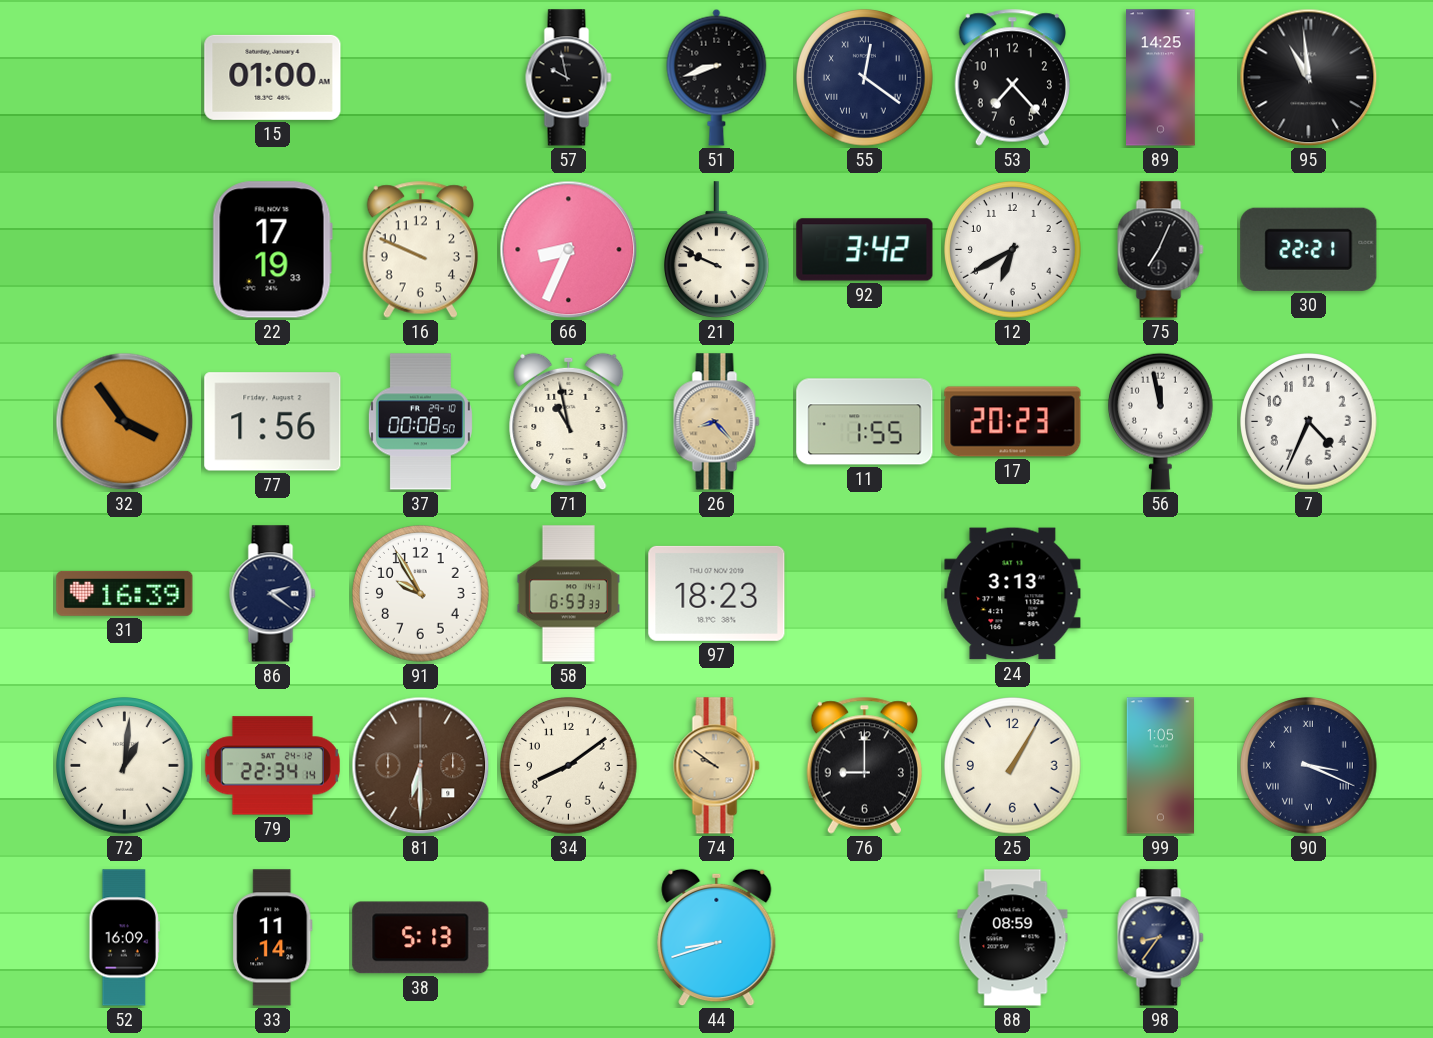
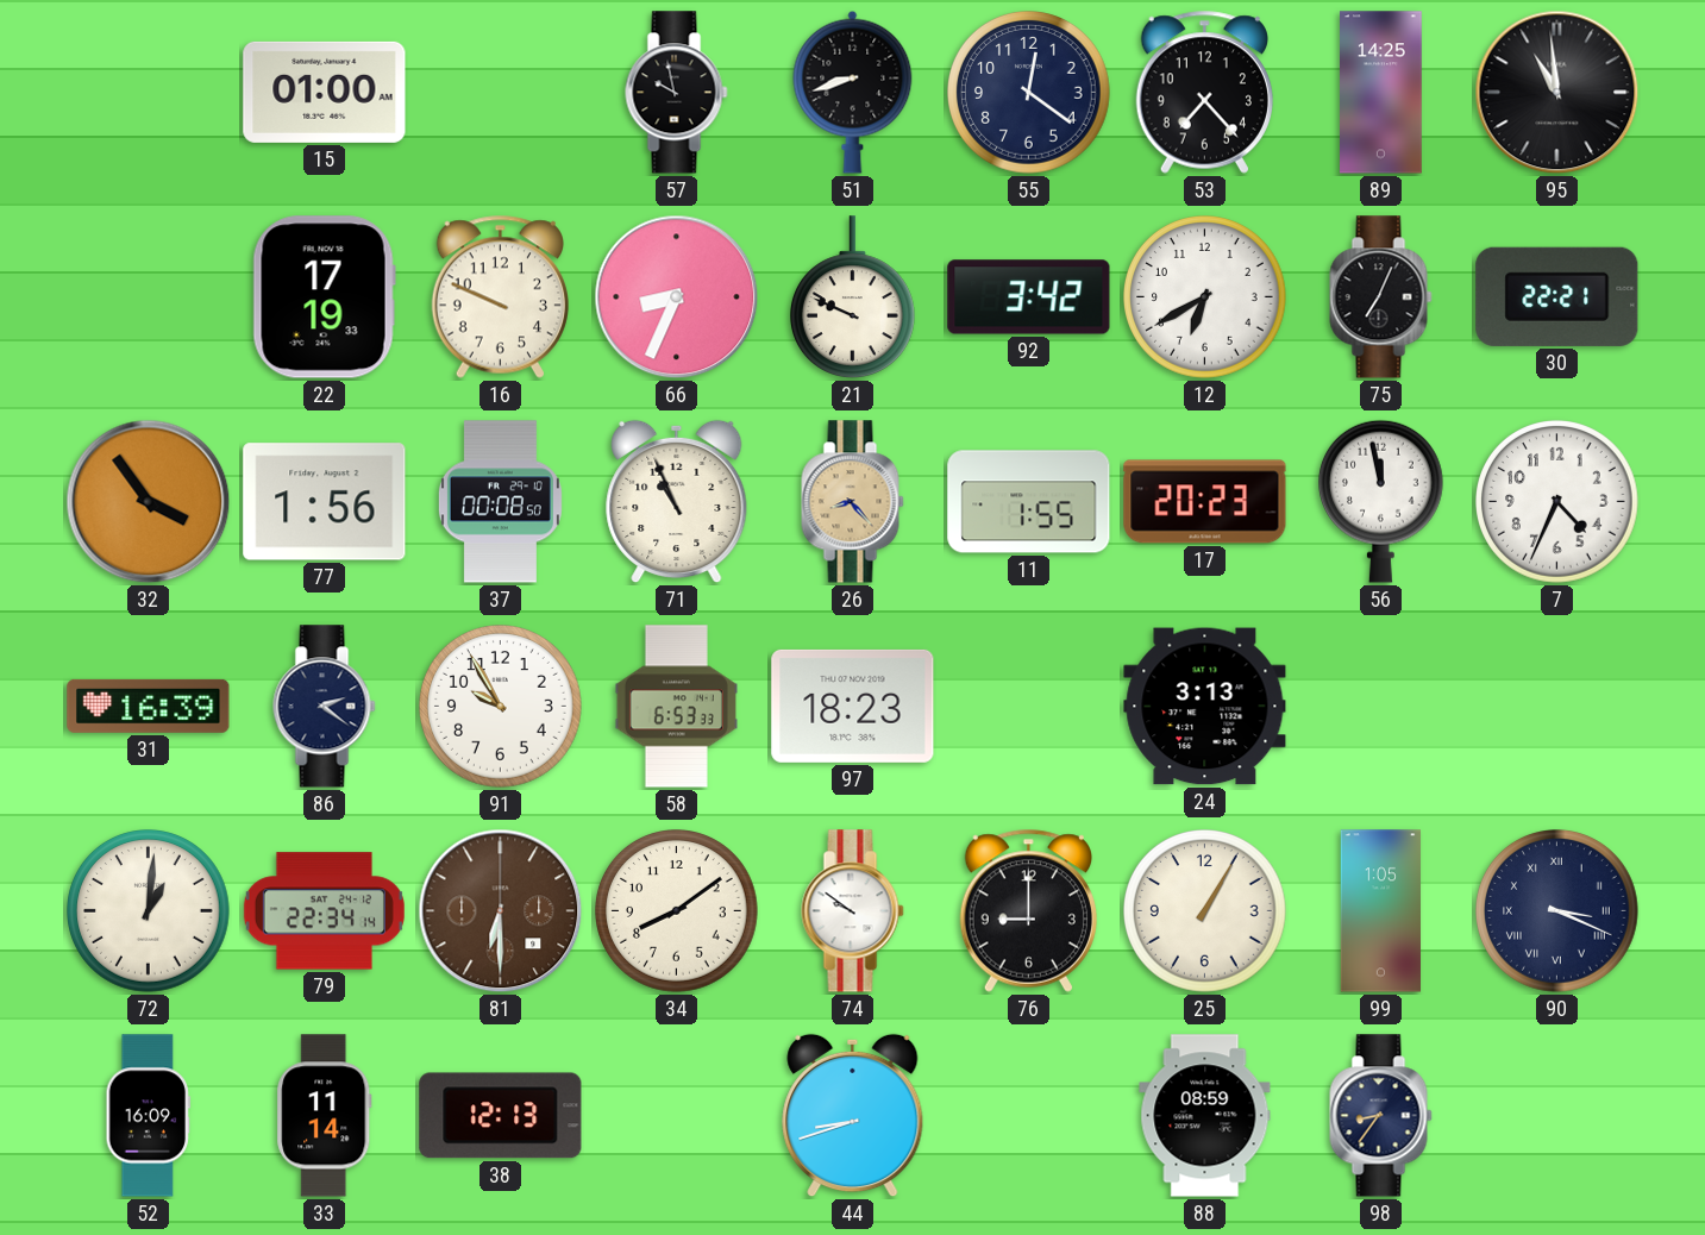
55 numerals: Roman -> Arabic (1029, 93)
71: 10:58 -> 10:56 (677, 502)
74 dial: champagne -> white (853, 911)
38: 5:13 -> 12:13 (501, 1116)
